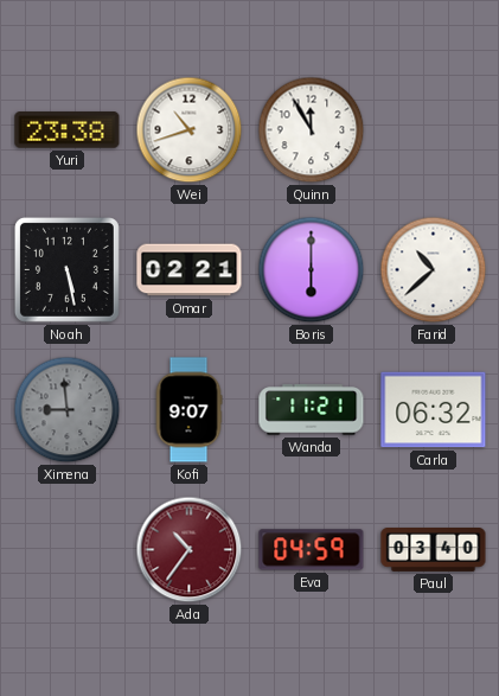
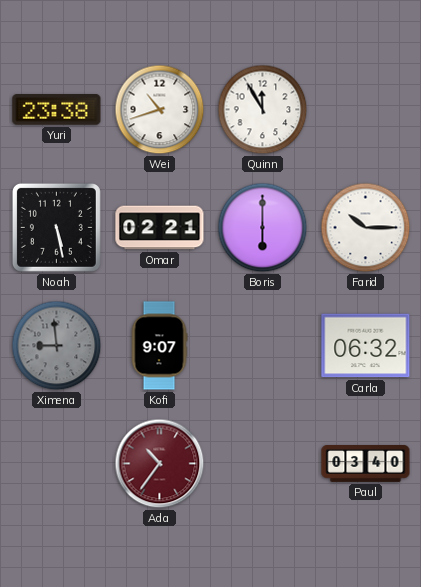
Farid: 10:38 -> 10:15 (366, 228)
Wanda: 11:21 -> none (312, 410)
Eva: 04:59 -> none (312, 550)
